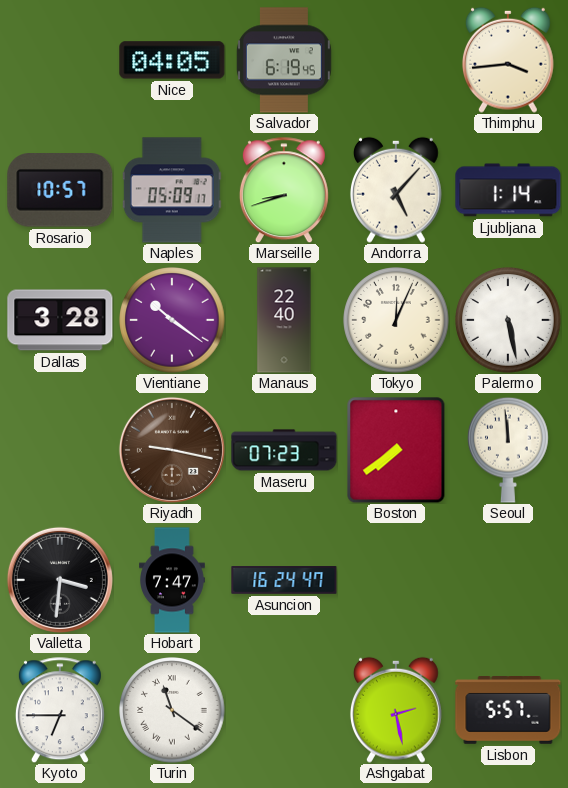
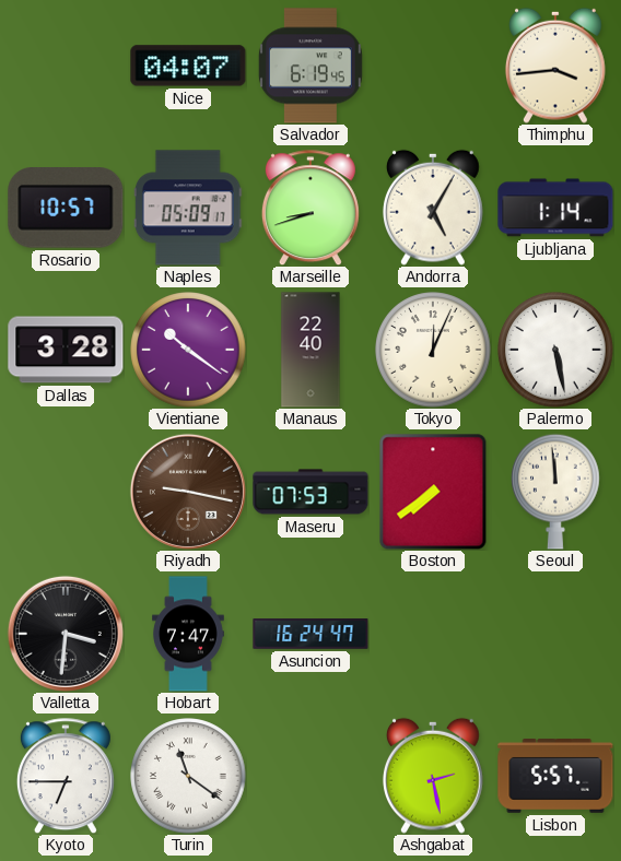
Nice: 04:05 -> 04:07 (188, 66)
Andorra: 5:07 -> 5:05 (433, 208)
Maseru: 07:23 -> 07:53 (310, 492)
